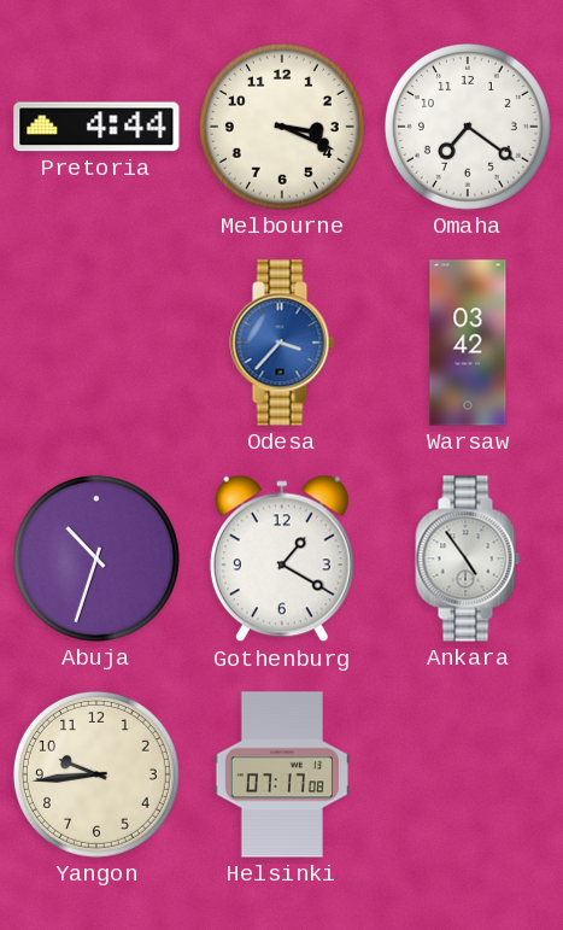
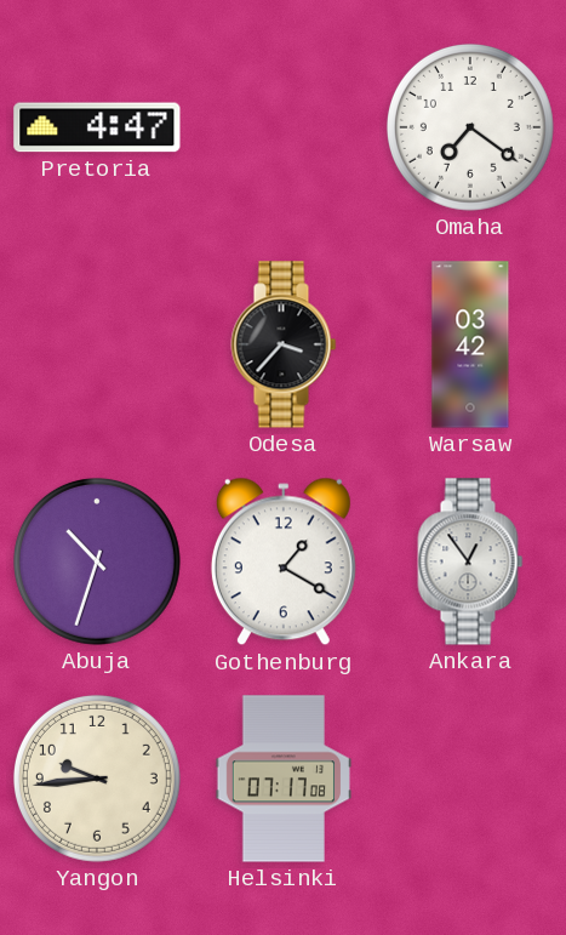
Pretoria: 4:44 -> 4:47 (97, 127)
Melbourne: 3:19 -> none (282, 127)
Odesa dial: blue -> black (284, 344)
Ankara: 4:54 -> 12:54 (470, 561)
